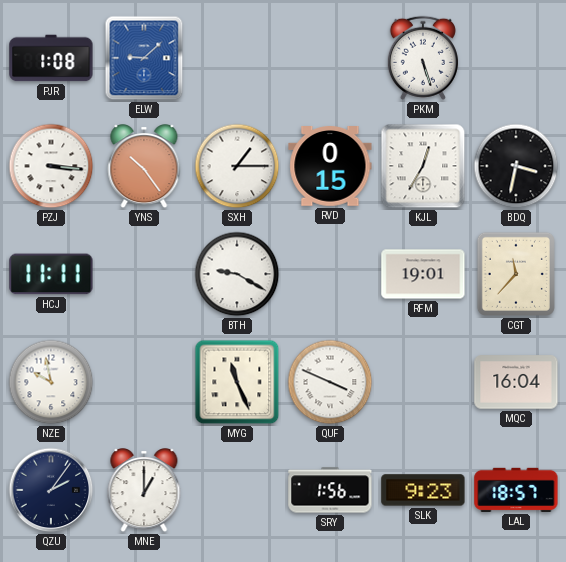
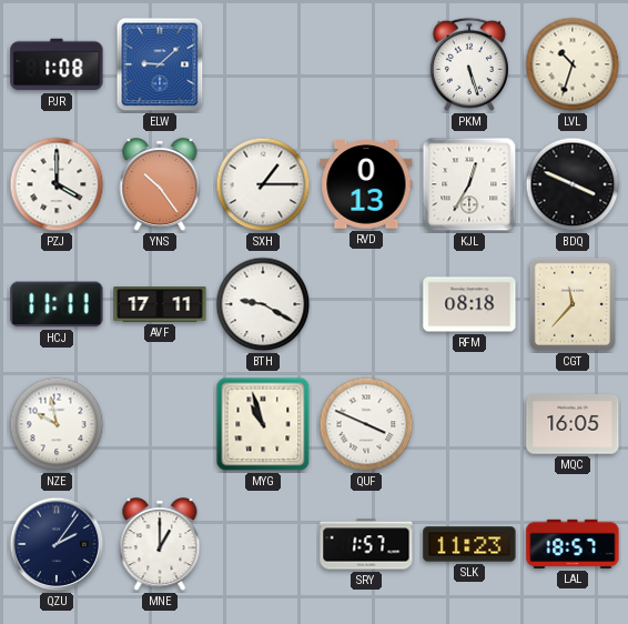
LVL: none -> 10:33 (573, 64)
PZJ: 3:16 -> 4:00 (57, 184)
RVD: 0:15 -> 0:13 (366, 185)
BDQ: 3:32 -> 3:49 (573, 184)
AVF: none -> 17:11 (160, 304)
RFM: 19:01 -> 08:18 (469, 304)
MYG: 11:26 -> 10:57 (263, 424)
MQC: 16:04 -> 16:05 (573, 424)
SRY: 1:56 -> 1:57 (366, 544)
SLK: 9:23 -> 11:23 (469, 544)
